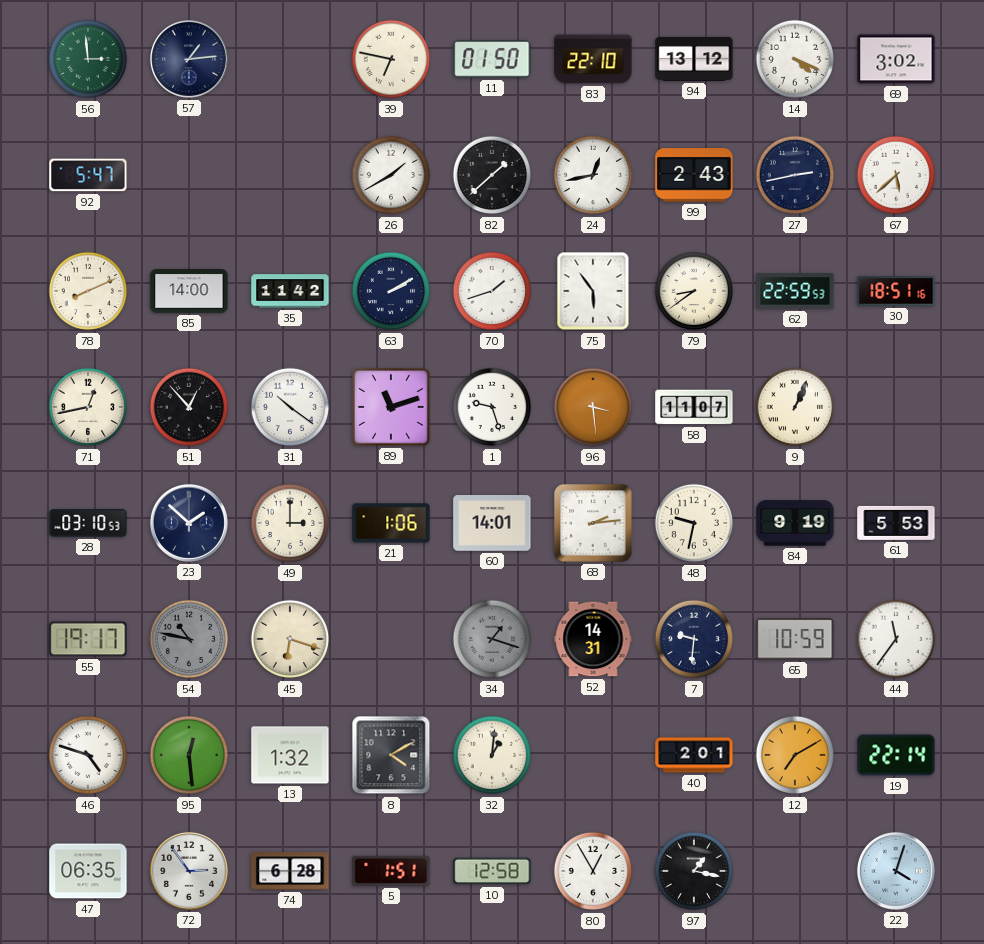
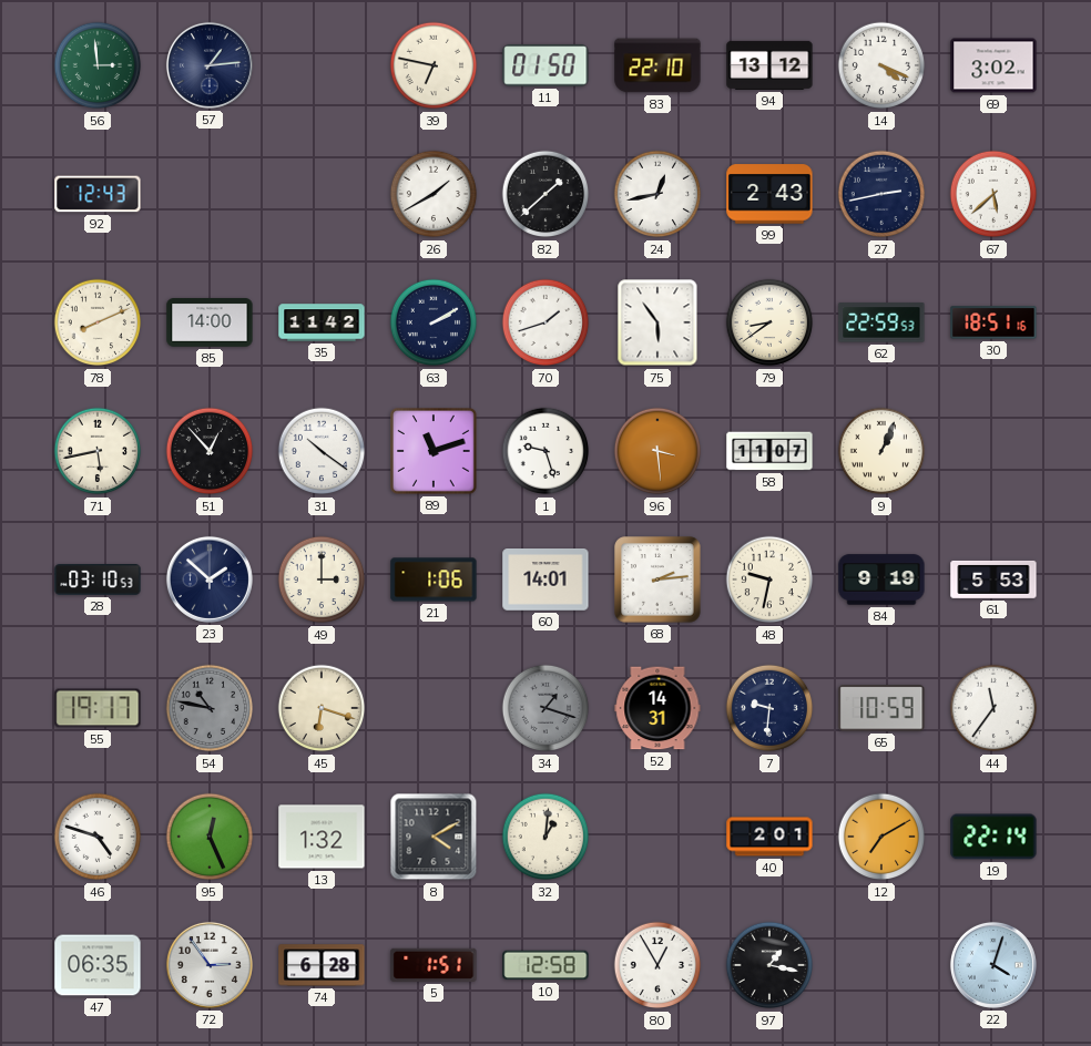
92: 5:47 -> 12:43 (98, 194)
71: 12:43 -> 5:43 (98, 451)
95: 12:29 -> 12:26 (210, 837)
